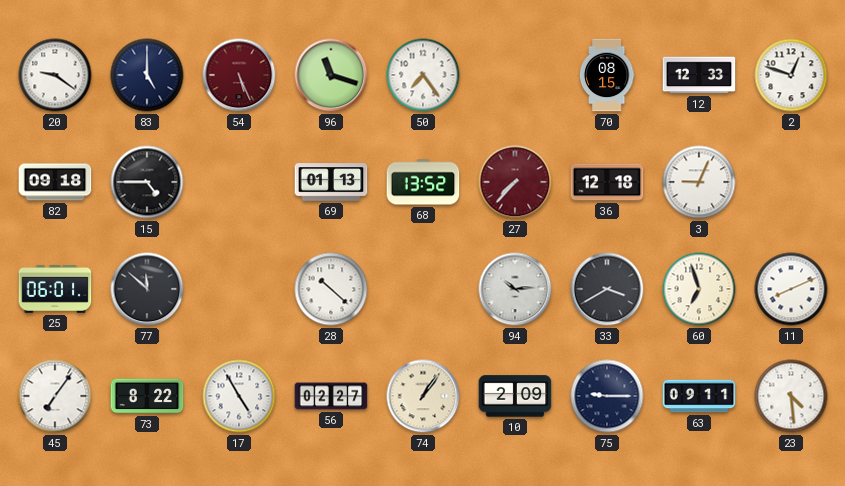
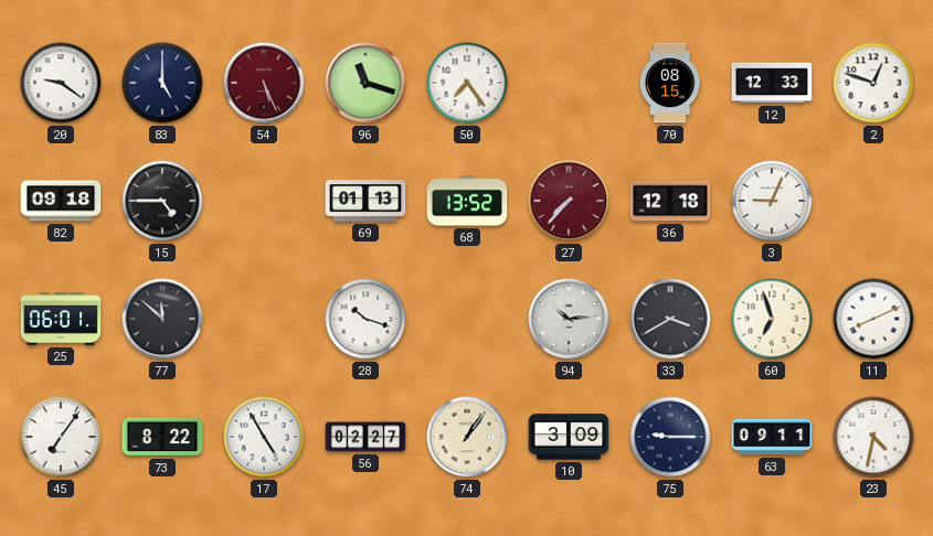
28: 10:22 -> 10:18 (365, 319)
10: 2:09 -> 3:09 (569, 437)
23: 4:29 -> 4:32 (873, 437)
